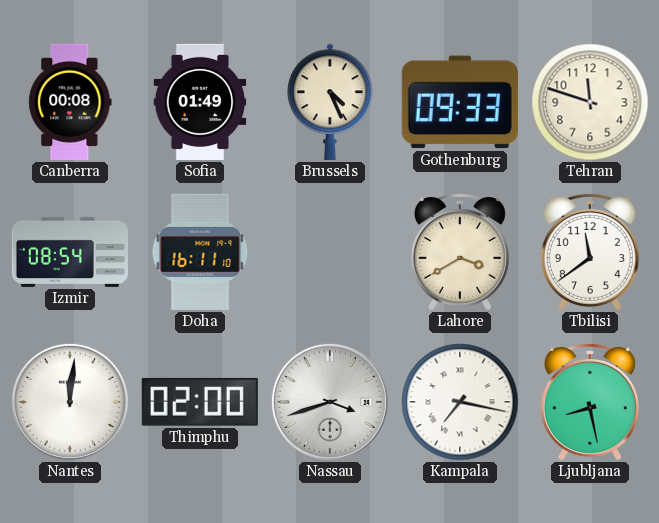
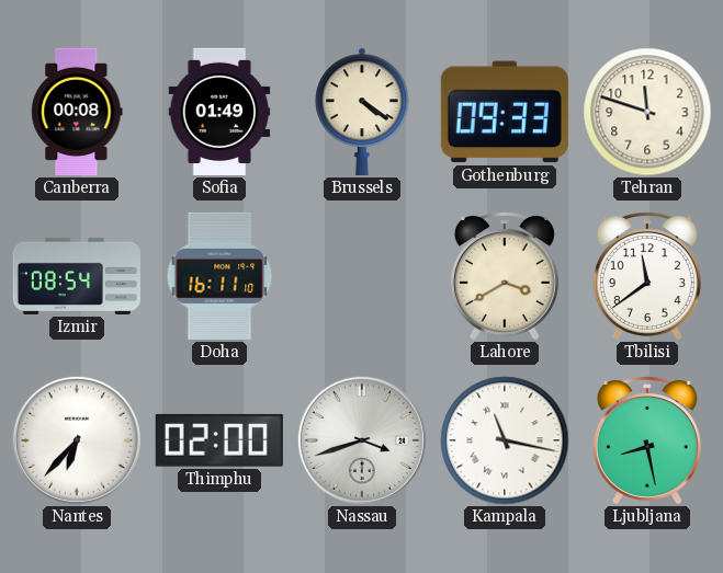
Brussels: 4:26 -> 4:21 (362, 112)
Nantes: 12:01 -> 6:37 (77, 440)
Kampala: 7:17 -> 11:17 (505, 440)
